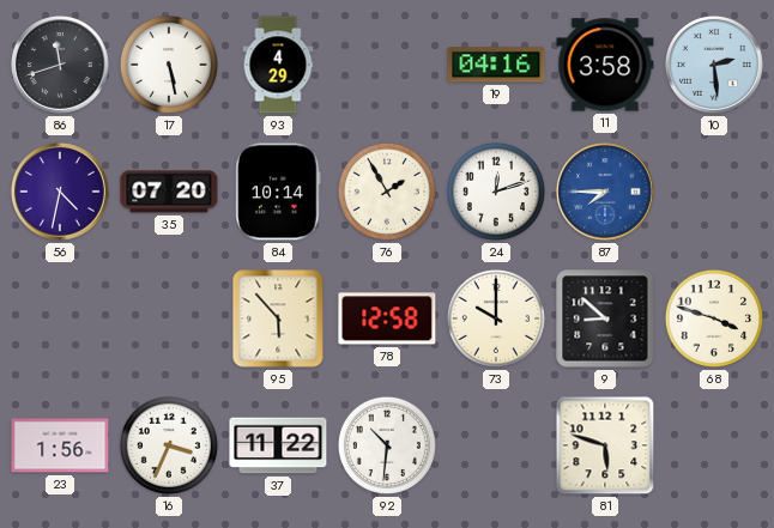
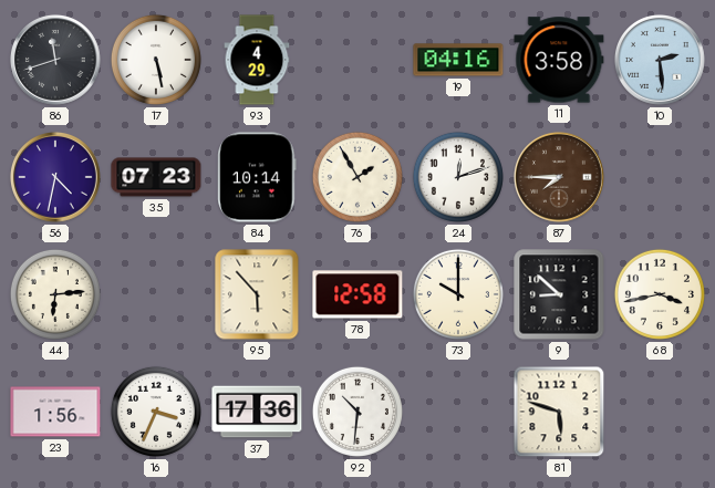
35: 07:20 -> 07:23 (156, 177)
87 dial: blue -> brown (559, 177)
44: none -> 6:14 (55, 294)
68: 3:48 -> 3:43 (660, 294)
37: 11:22 -> 17:36 (257, 412)
